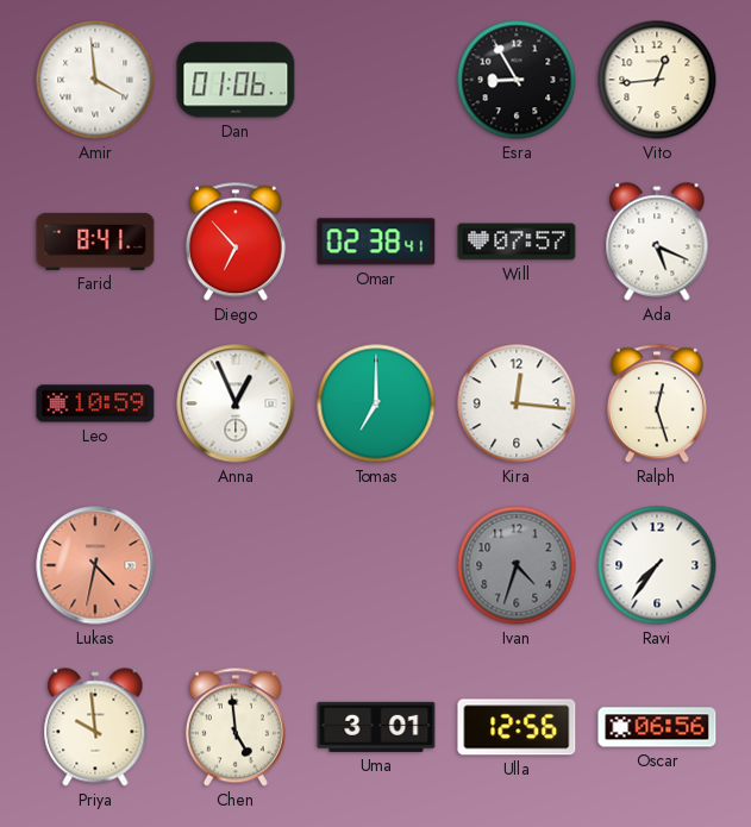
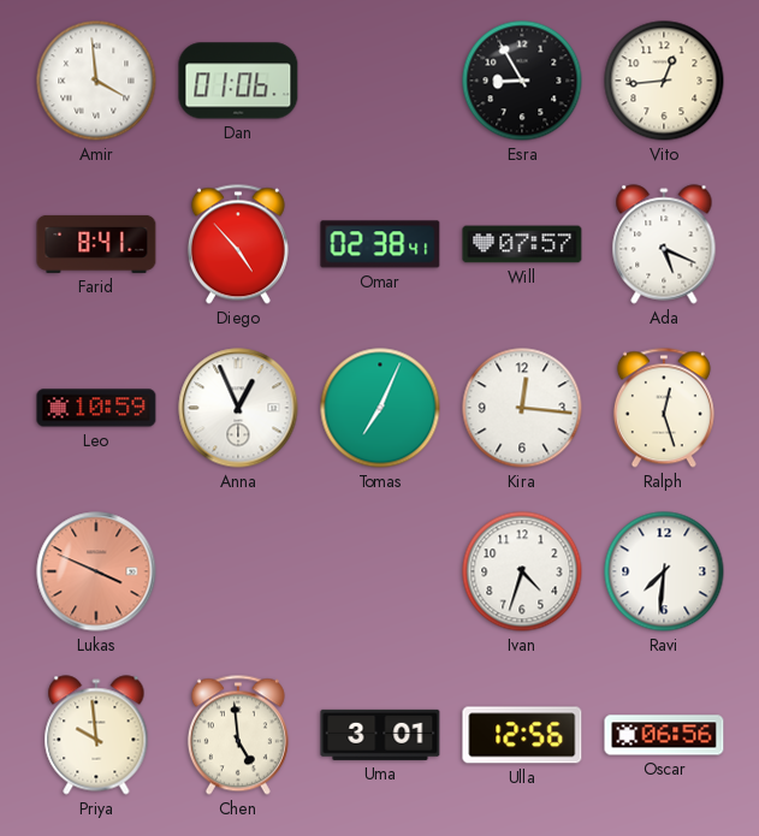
Diego: 6:53 -> 4:53 (238, 244)
Tomas: 7:00 -> 7:04 (380, 408)
Lukas: 4:32 -> 3:49 (96, 571)
Ivan dial: grey -> white (522, 571)
Ravi: 7:36 -> 7:31 (664, 571)
